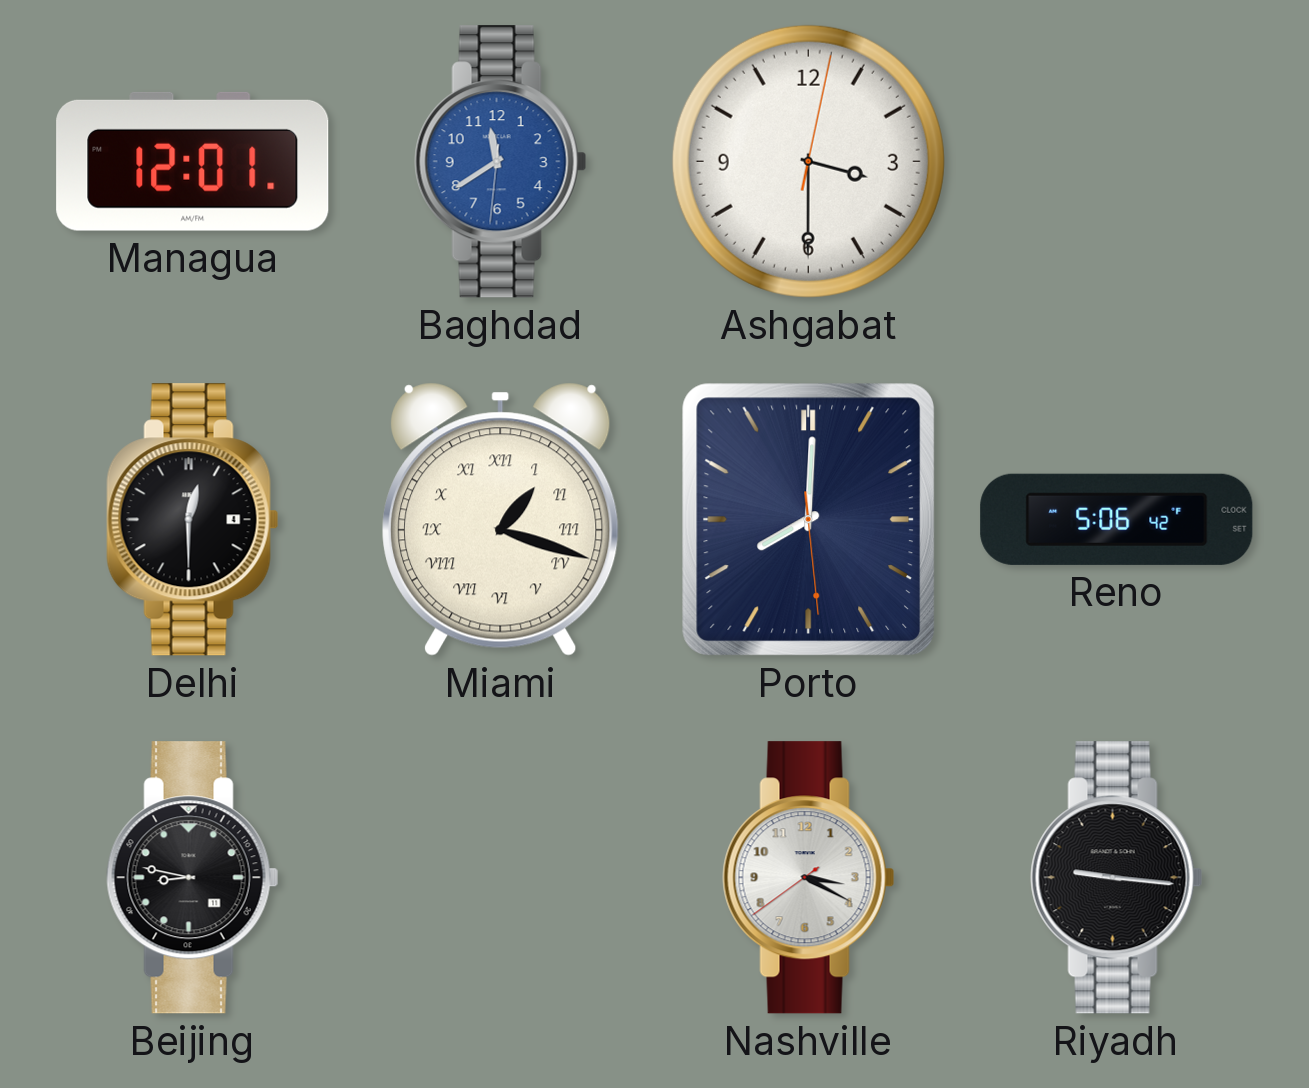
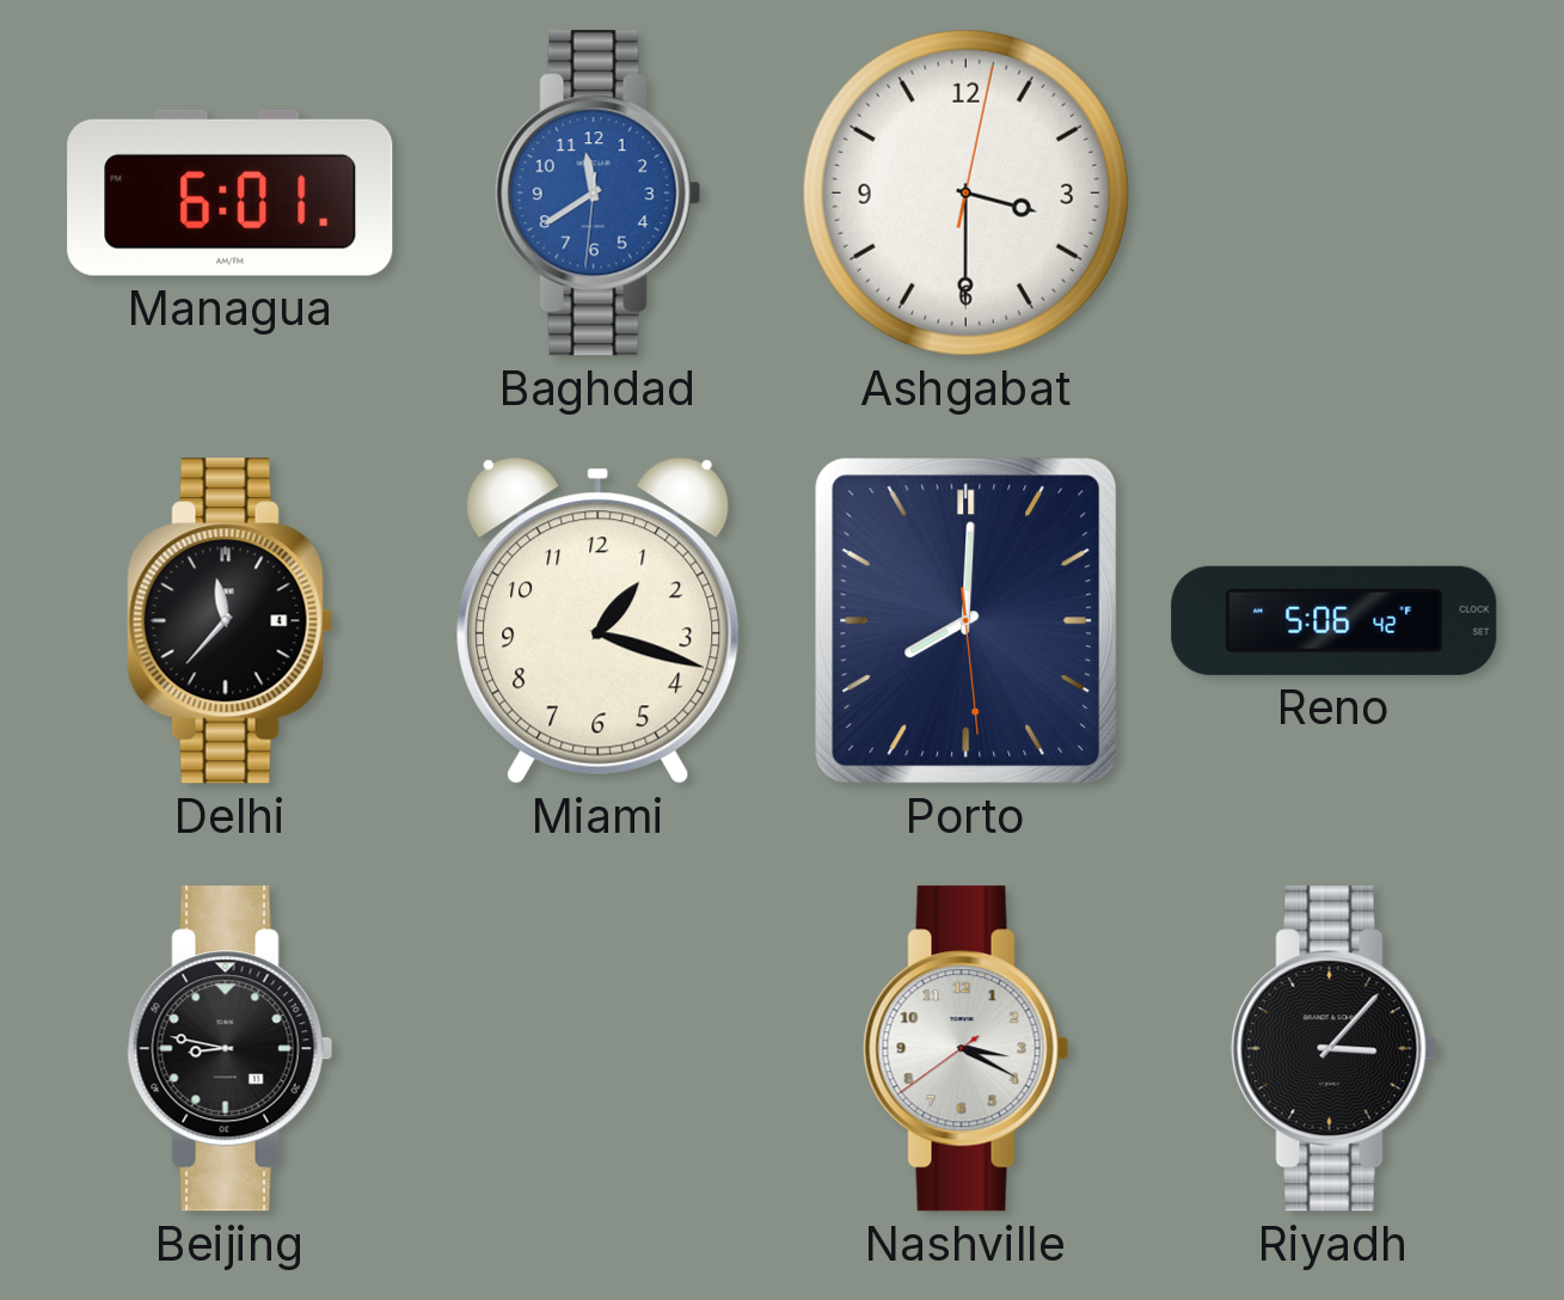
Managua: 12:01 -> 6:01 (231, 192)
Delhi: 12:30 -> 11:37 (231, 621)
Miami numerals: Roman -> Arabic (599, 620)
Riyadh: 9:16 -> 3:07 (1335, 1049)
